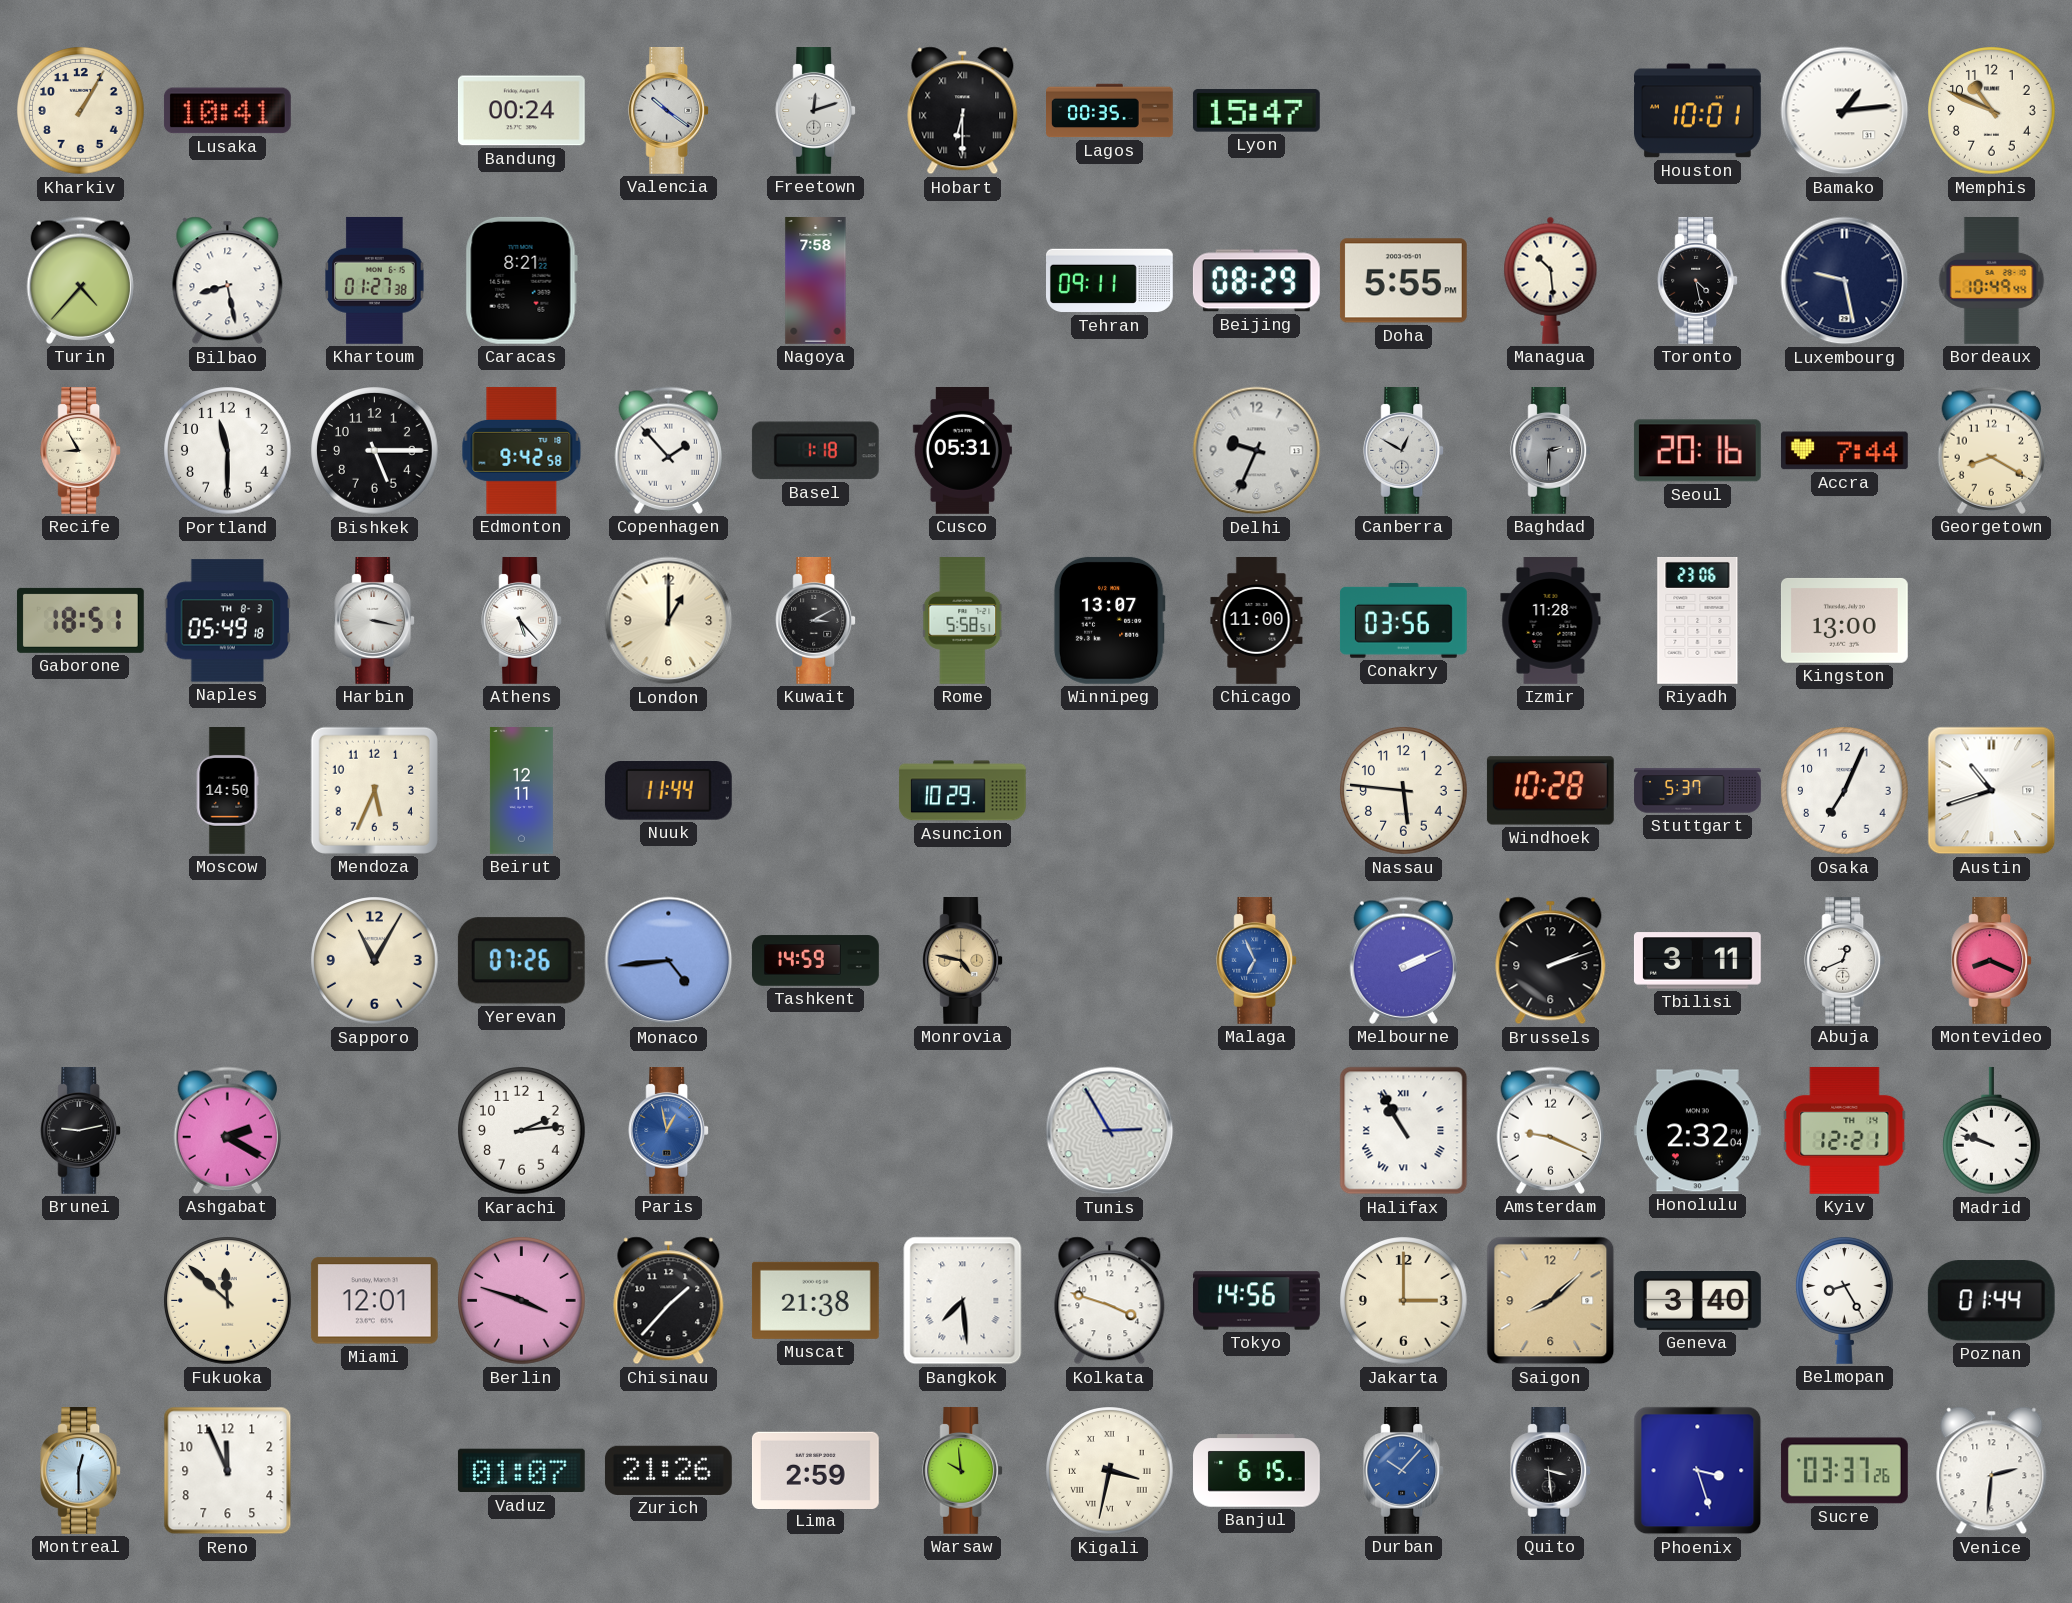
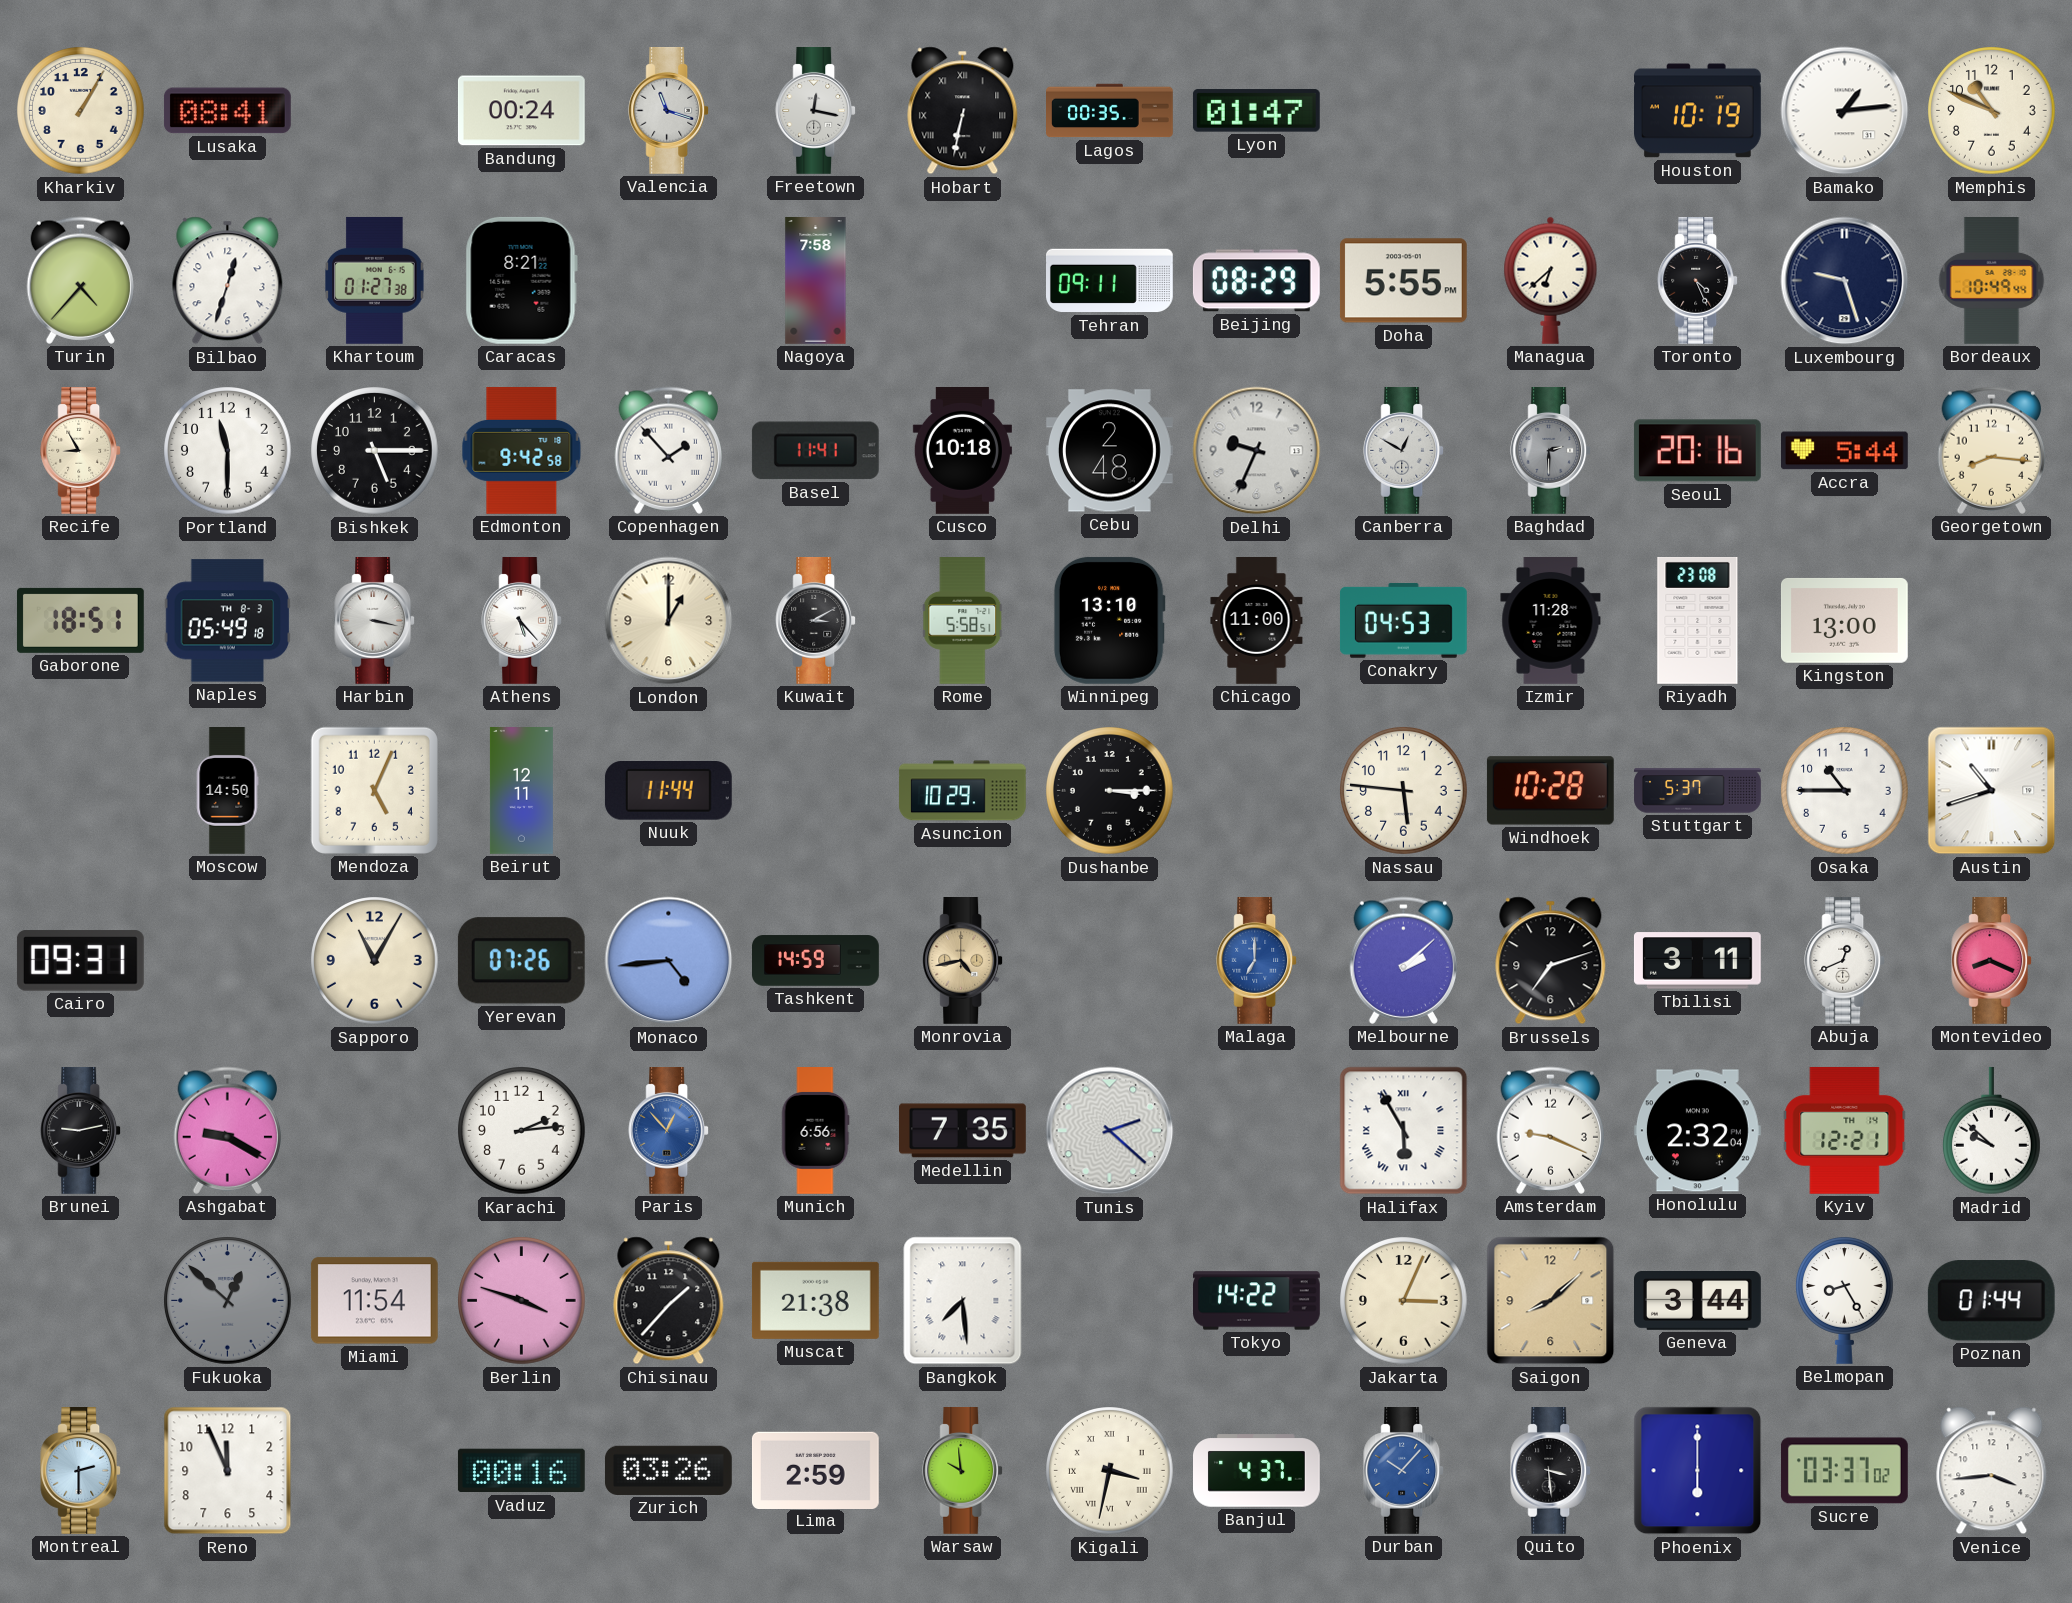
Lusaka: 10:41 -> 08:41 (227, 111)
Valencia: 10:21 -> 11:18 (669, 111)
Freetown: 12:12 -> 12:17 (816, 111)
Hobart: 6:30 -> 6:32 (963, 111)
Lyon: 15:47 -> 01:47 (1256, 111)
Houston: 10:01 -> 10:19 (1698, 111)
Bilbao: 8:28 -> 12:33 (228, 281)
Managua: 10:29 -> 6:38 (1551, 280)
Toronto: 4:28 -> 4:26 (1698, 281)
Luxembourg: 9:28 -> 9:27 (1845, 281)
Basel: 1:18 -> 11:41 (815, 451)
Cusco: 05:31 -> 10:18 (962, 451)
Cebu: none -> 2:48 (1109, 451)
Accra: 7:44 -> 5:44 (1844, 451)
Georgetown: 8:20 -> 8:16 (1991, 450)
Winnipeg: 13:07 -> 13:10 (1109, 620)
Conakry: 03:56 -> 04:53 (1403, 620)
Riyadh: 23:06 -> 23:08 (1698, 621)
Mendoza: 5:34 -> 5:04 (374, 790)
Dushanbe: none -> 3:15 (1110, 791)
Osaka: 7:04 -> 10:45 (1845, 791)
Cairo: none -> 09:31 (80, 961)
Monrovia: 4:47 -> 4:43 (963, 961)
Malaga: 6:56 -> 7:00 (1257, 961)
Melbourne: 2:11 -> 2:08 (1403, 960)
Brussels: 2:12 -> 7:12 (1551, 961)
Ashgabat: 2:20 -> 9:20 (227, 1130)
Paris: 12:58 -> 12:53 (669, 1131)
Munich: none -> 6:56 (815, 1131)
Medellin: none -> 7:35 (963, 1131)
Tunis: 2:55 -> 2:22 (1110, 1131)
Halifax: 10:55 -> 5:55 (1404, 1131)
Madrid: 9:48 -> 9:52 (1992, 1131)
Fukuoka: 11:52 -> 12:52 (228, 1301)
Fukuoka dial: cream -> grey (228, 1301)
Miami: 12:01 -> 11:54 (374, 1301)
Kolkata: 3:48 -> none (1110, 1301)
Tokyo: 14:56 -> 14:22 (1257, 1301)
Jakarta: 3:00 -> 3:04 (1404, 1301)
Geneva: 3:40 -> 3:44 (1698, 1301)
Montreal: 12:30 -> 2:30 (81, 1471)
Vaduz: 01:07 -> 00:16 (521, 1471)
Zurich: 21:26 -> 03:26 (668, 1470)
Banjul: 6:15 -> 4:37 (1257, 1471)
Phoenix: 3:27 -> 6:00 (1698, 1471)
Sucre: 03:37:26 -> 03:37:02 (1844, 1471)
Venice: 2:31 -> 3:44 (1992, 1471)
